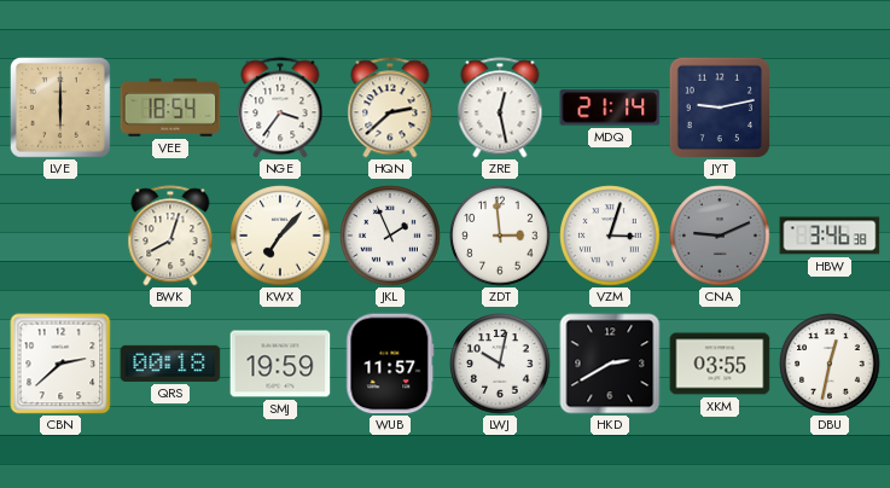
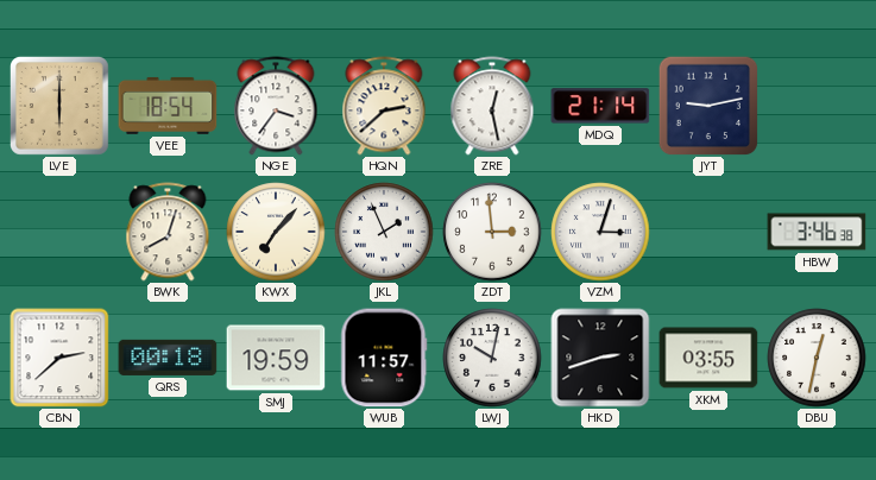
CNA: 9:11 -> none (720, 236)
HKD: 2:40 -> 2:42 (600, 358)
